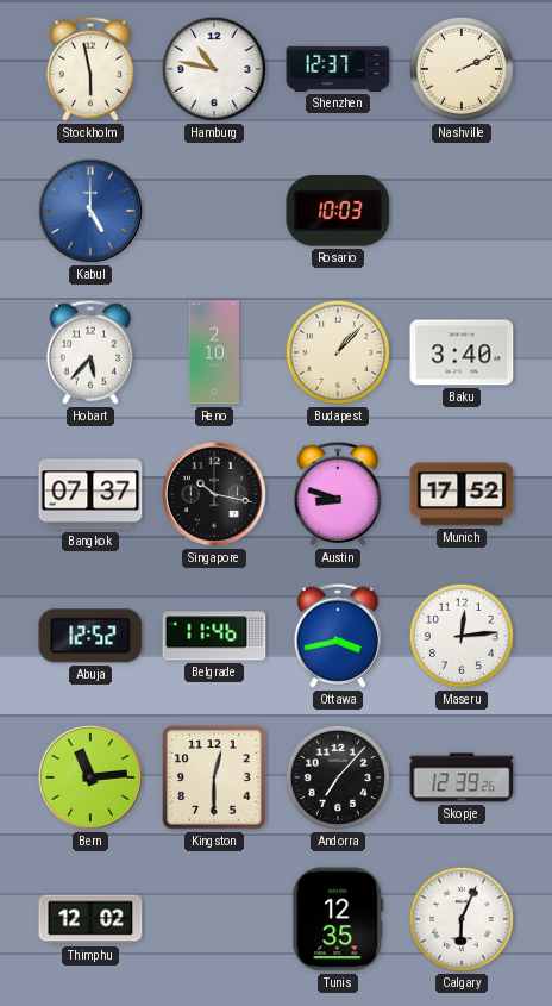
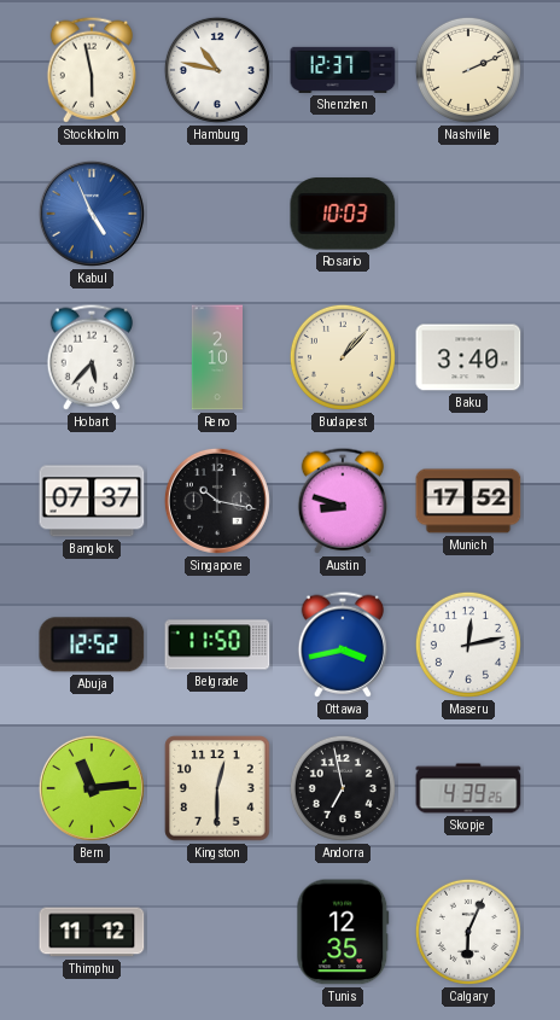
Kabul: 5:00 -> 4:56 (92, 214)
Belgrade: 11:46 -> 11:50 (217, 645)
Maseru: 12:14 -> 12:13 (468, 645)
Andorra: 7:07 -> 6:58 (343, 788)
Skopje: 12:39 -> 4:39 (468, 788)
Thimphu: 12:02 -> 11:12 (92, 932)
